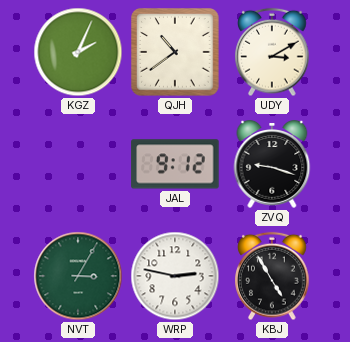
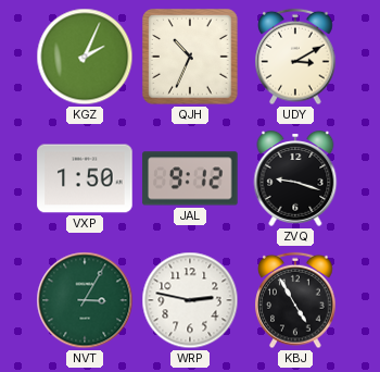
QJH: 10:39 -> 10:34 (190, 57)
VXP: none -> 1:50 (85, 178)
